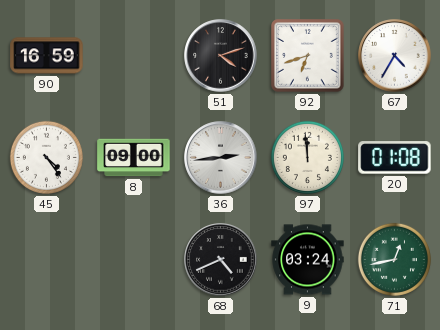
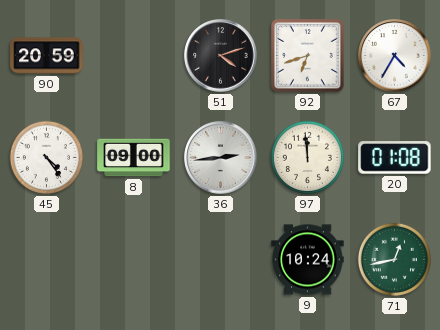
90: 16:59 -> 20:59 (47, 56)
68: 4:41 -> none (221, 260)
9: 03:24 -> 10:24 (308, 260)
